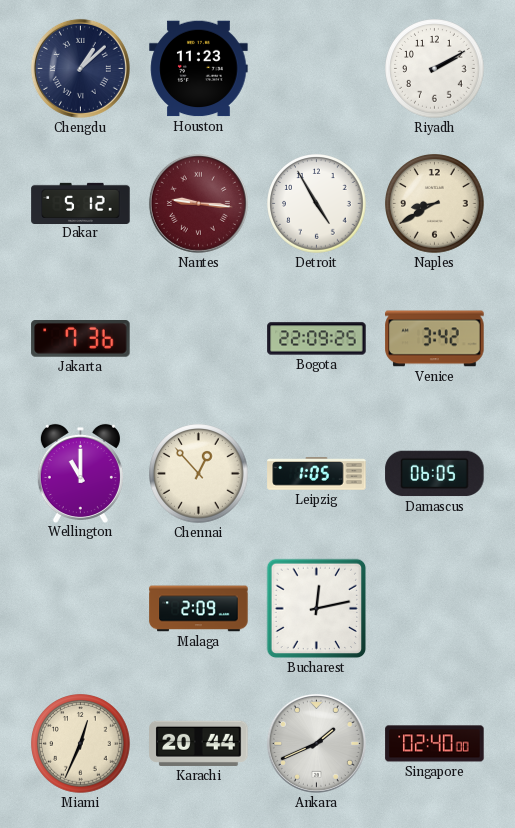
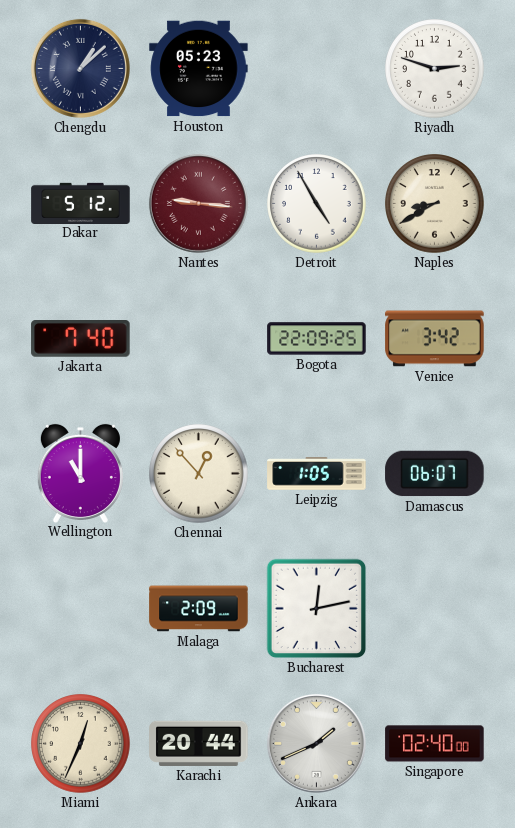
Houston: 11:23 -> 05:23 (199, 69)
Riyadh: 2:10 -> 2:48 (435, 69)
Jakarta: 7:36 -> 7:40 (81, 339)
Damascus: 06:05 -> 06:07 (435, 474)
